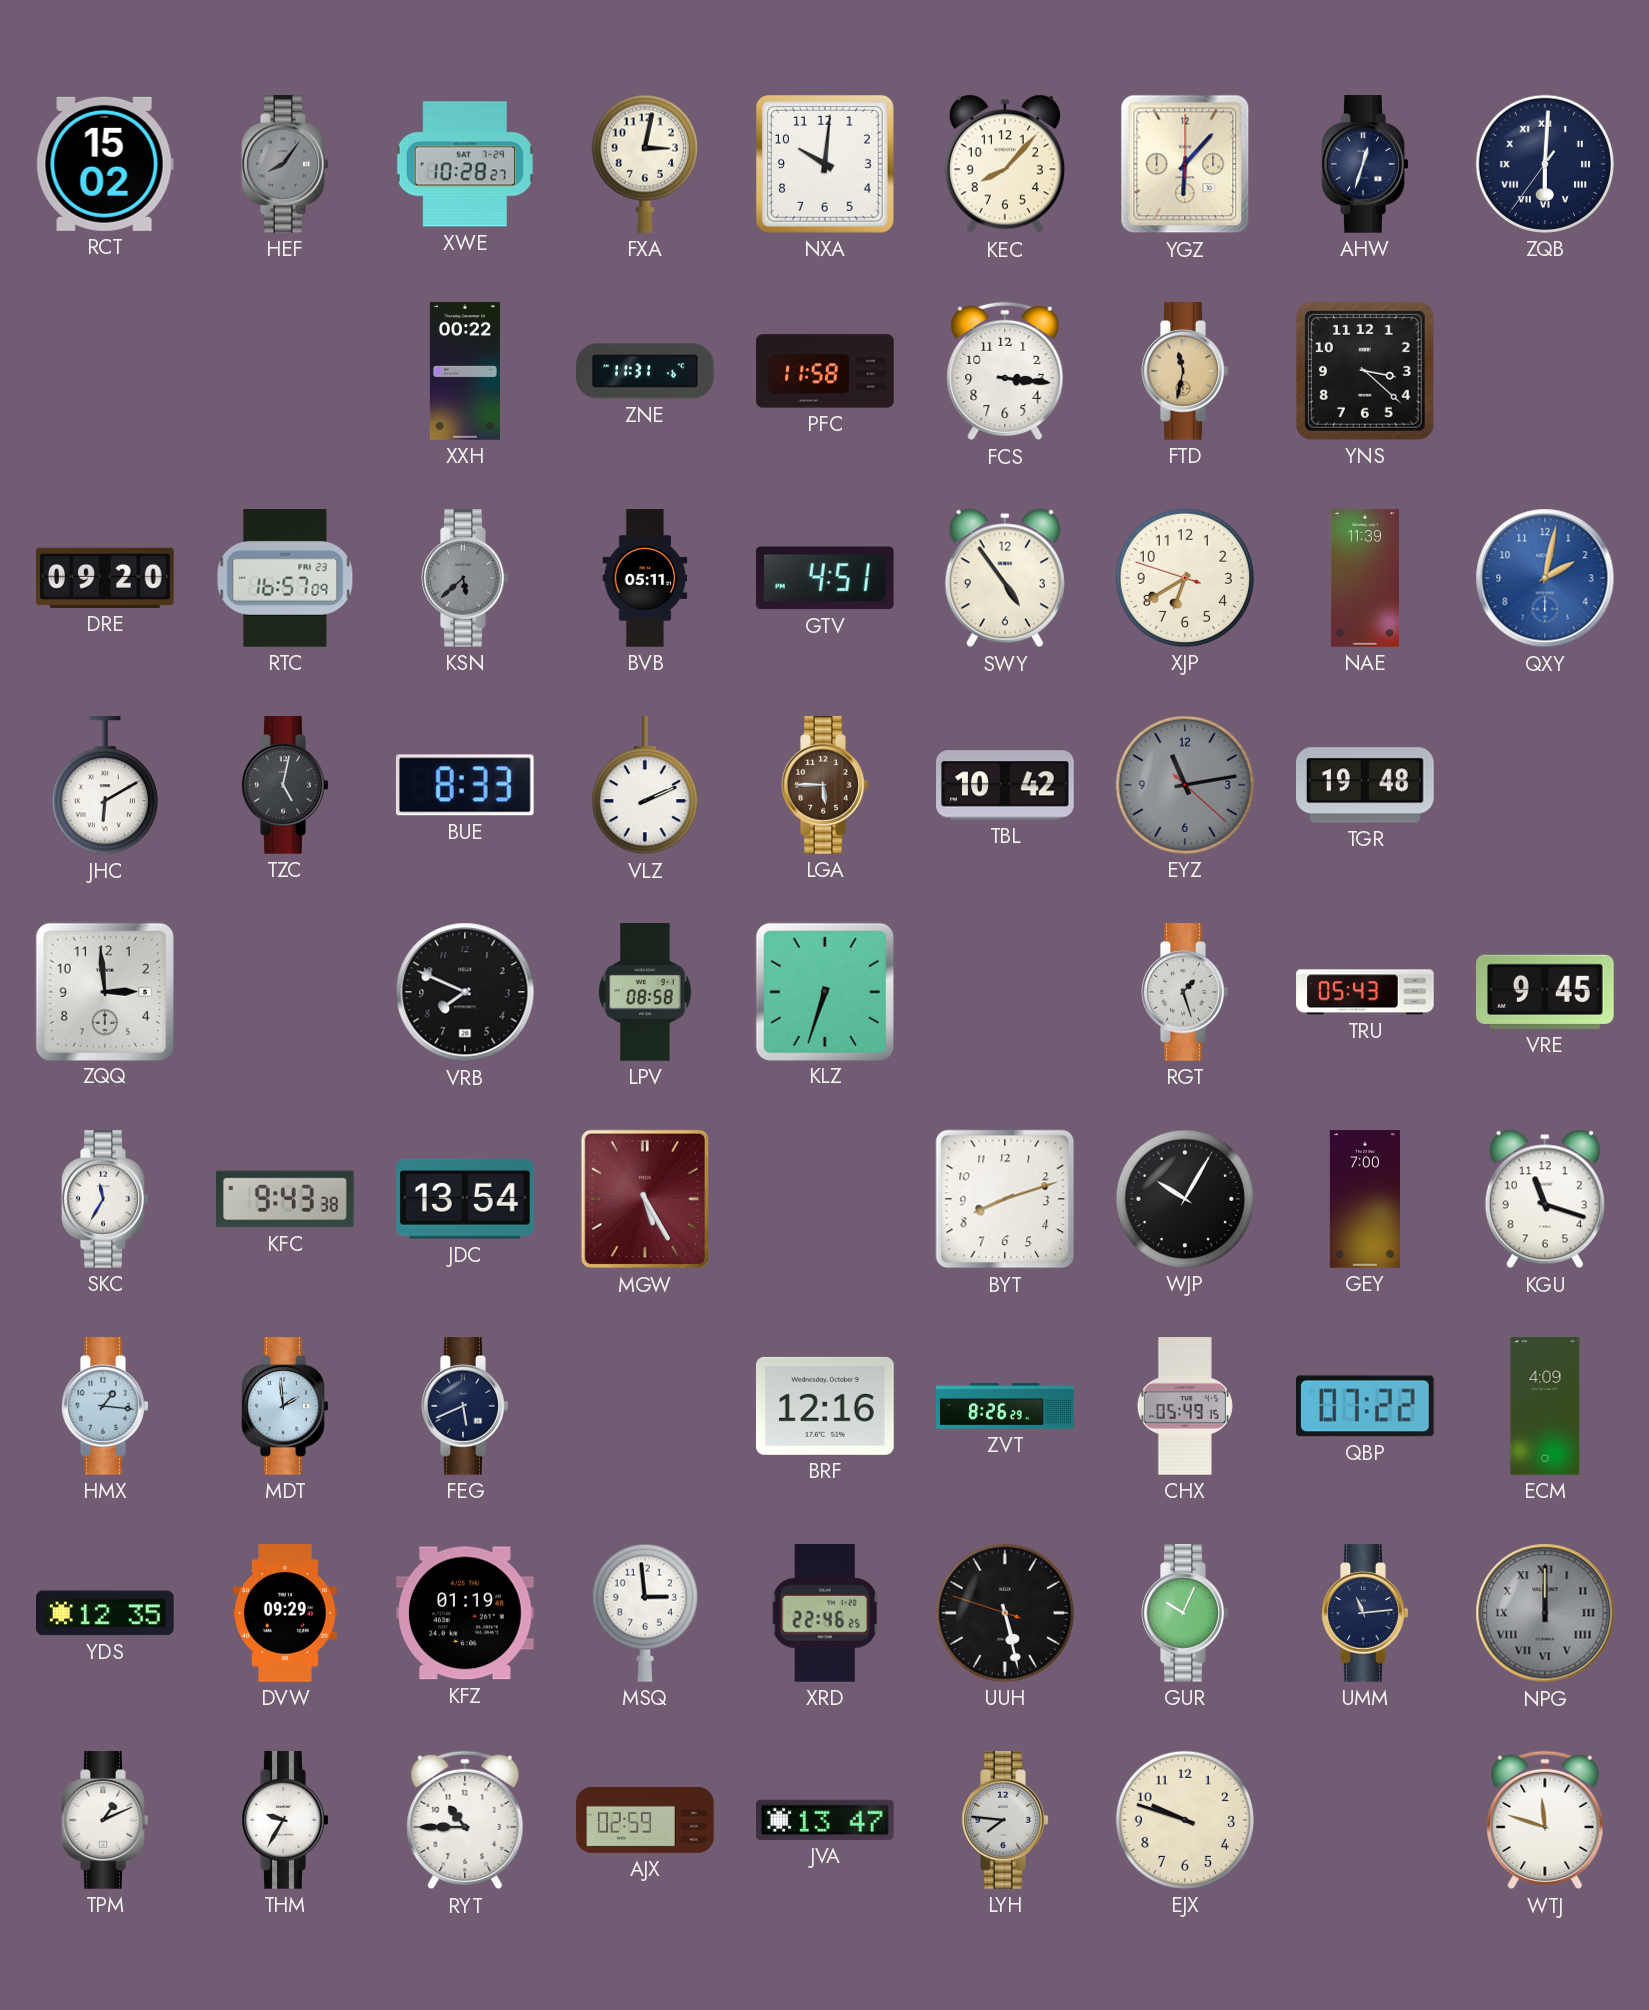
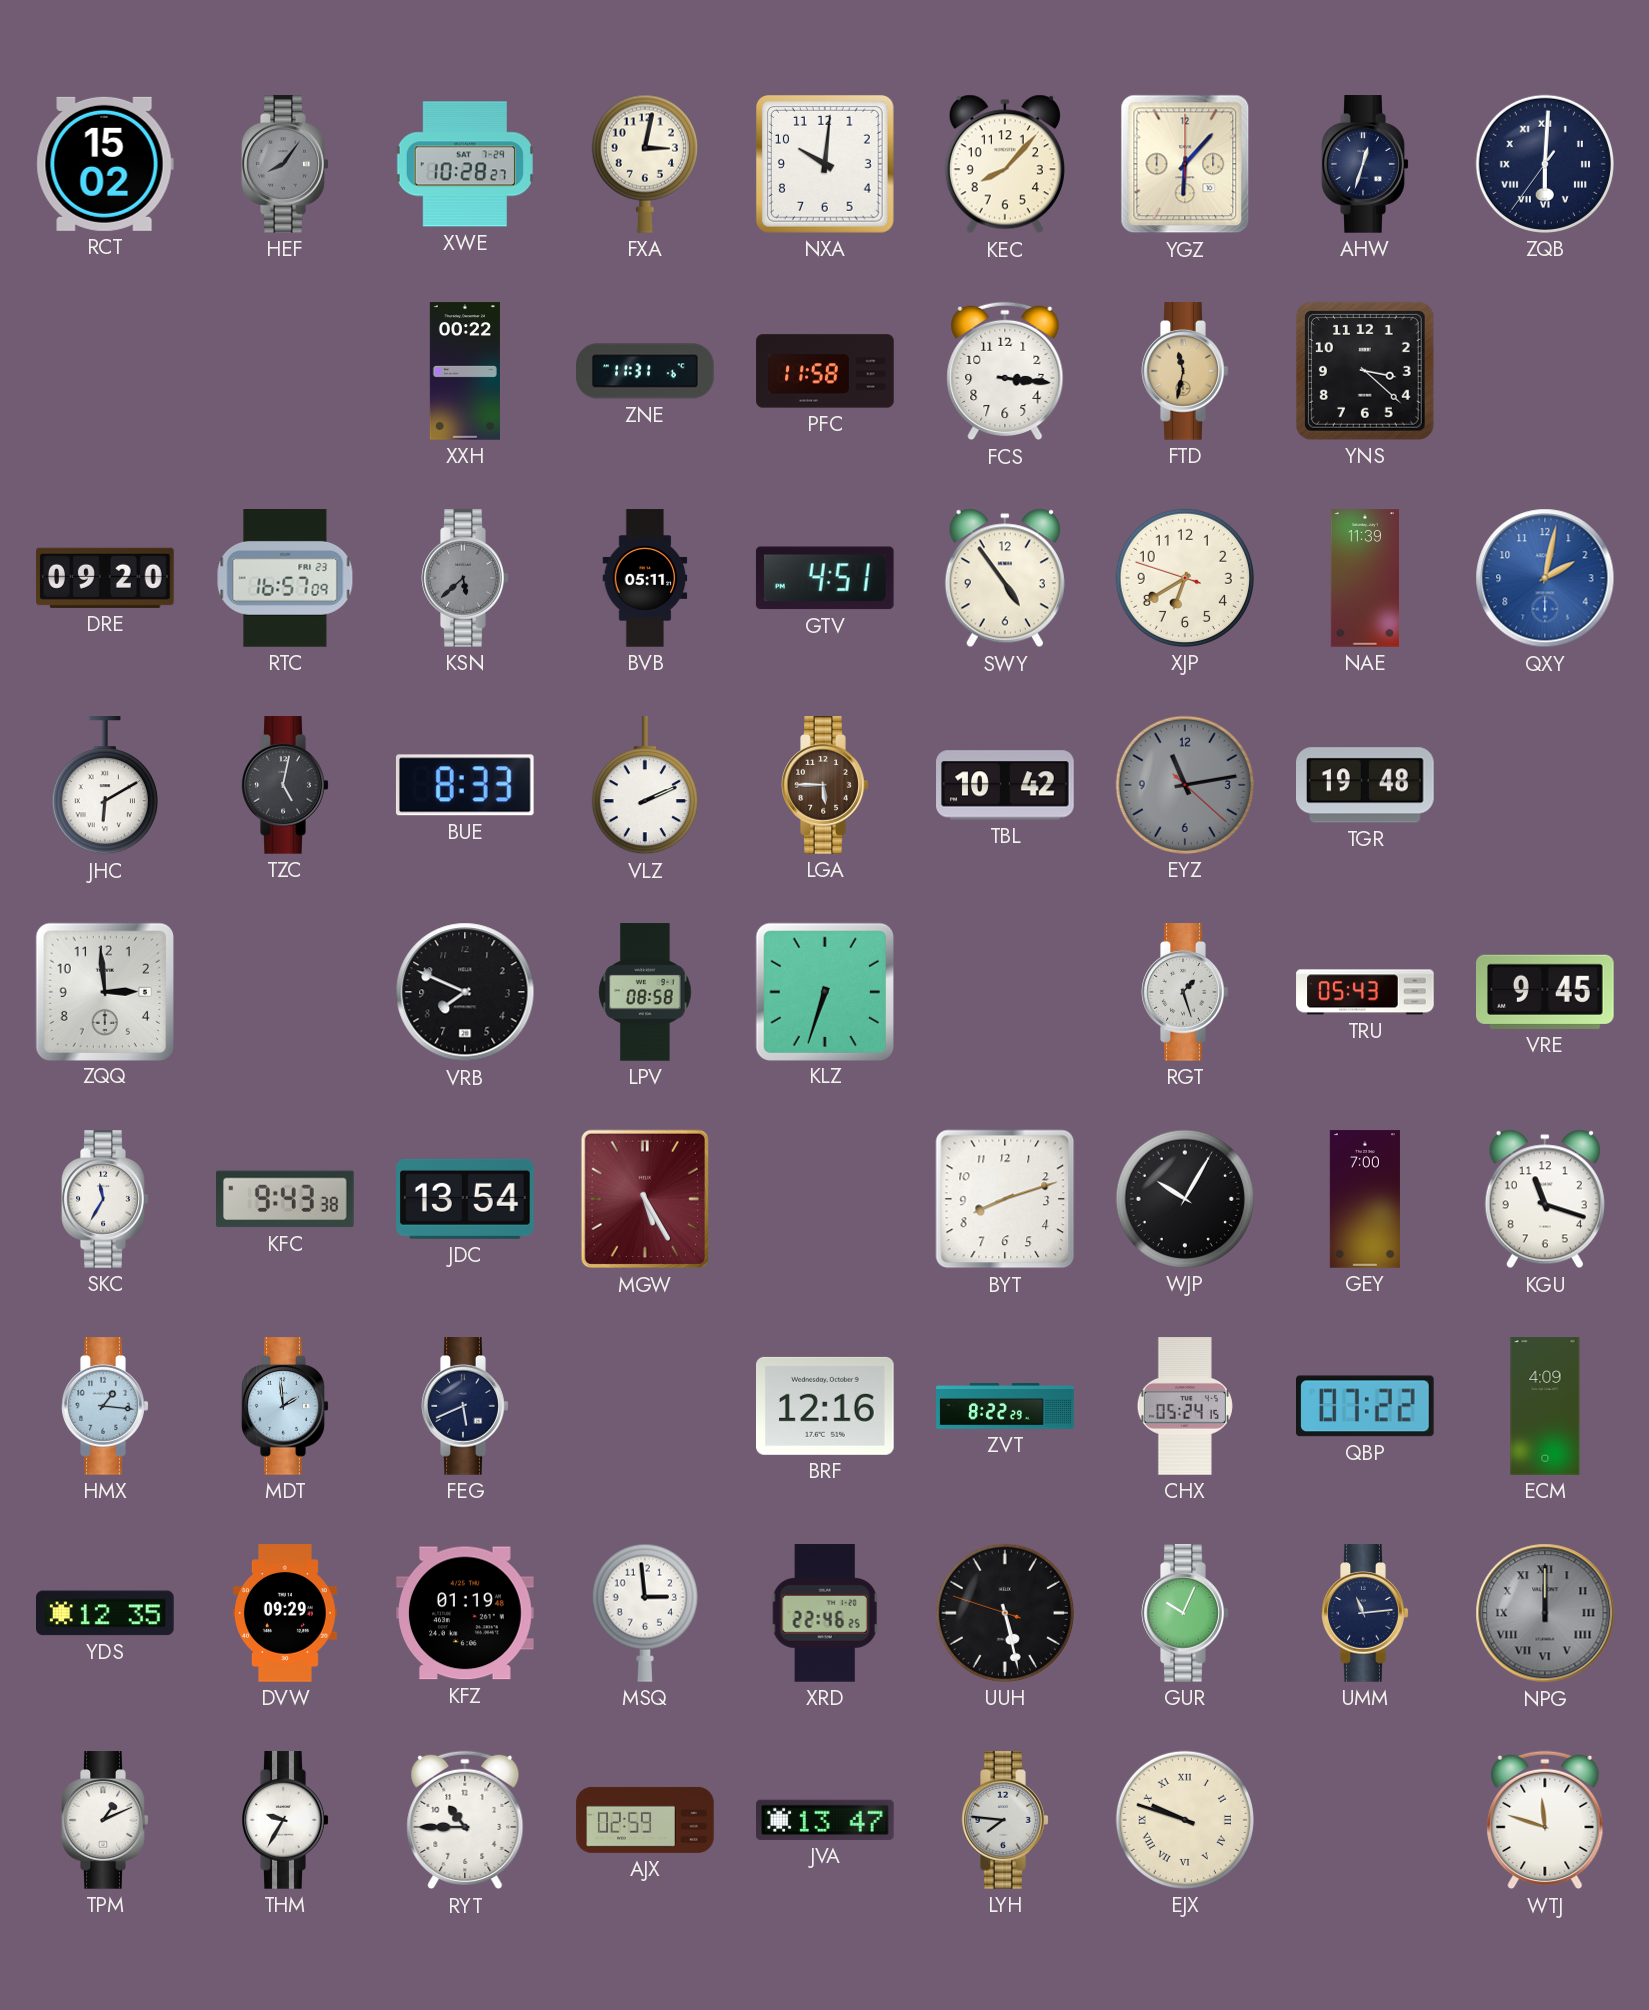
ZVT: 8:26 -> 8:22 (1005, 1406)
CHX: 05:49 -> 05:24 (1185, 1406)
EJX numerals: Arabic -> Roman (1185, 1820)
